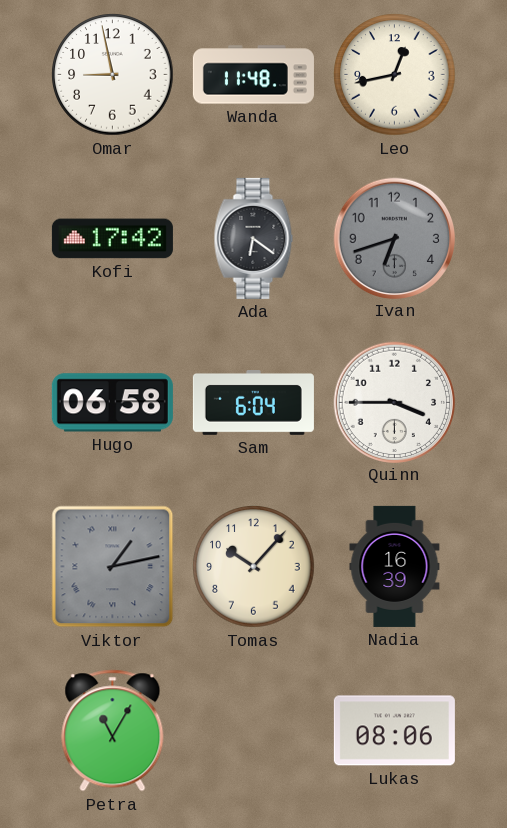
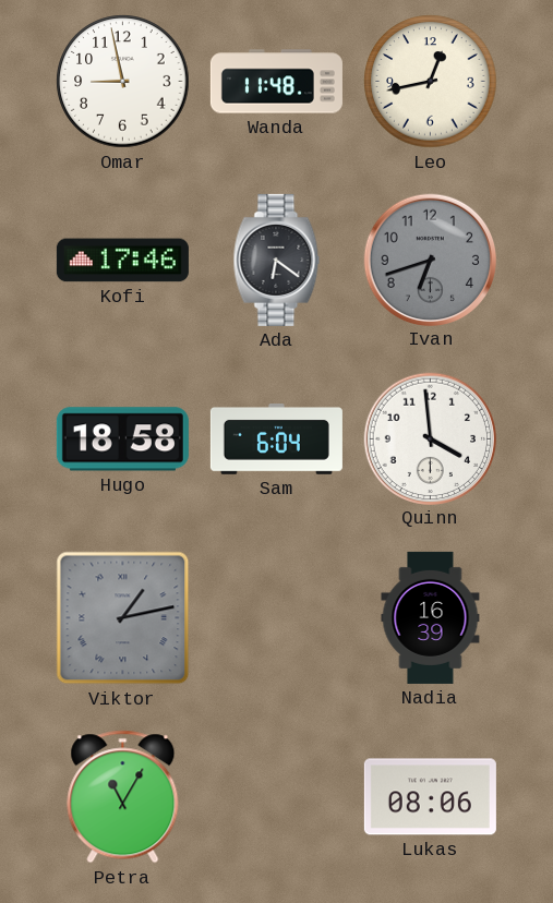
Kofi: 17:42 -> 17:46 (122, 261)
Hugo: 06:58 -> 18:58 (122, 440)
Quinn: 3:45 -> 3:59 (430, 438)
Tomas: 10:07 -> none (254, 567)
